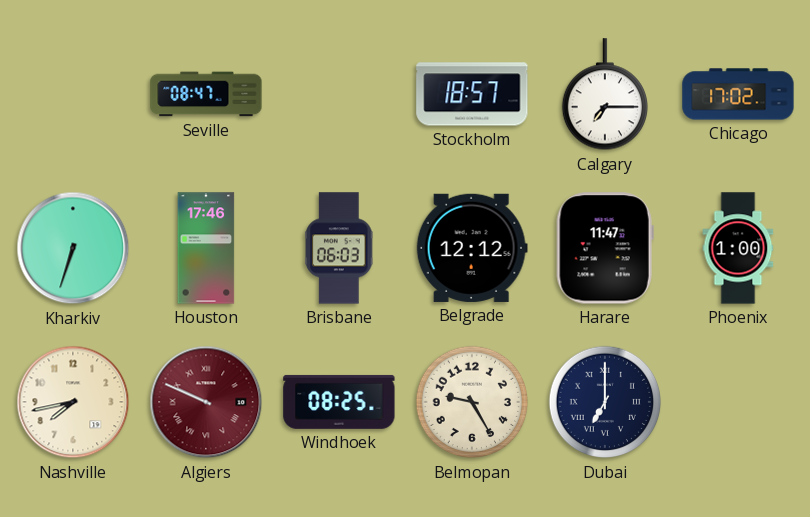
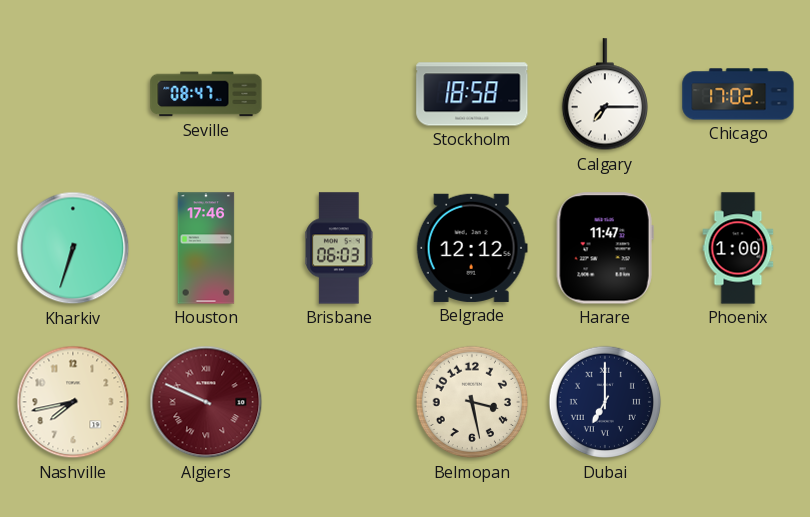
Stockholm: 18:57 -> 18:58 (472, 94)
Windhoek: 08:25 -> none (339, 402)
Belmopan: 9:25 -> 3:28 (472, 402)
